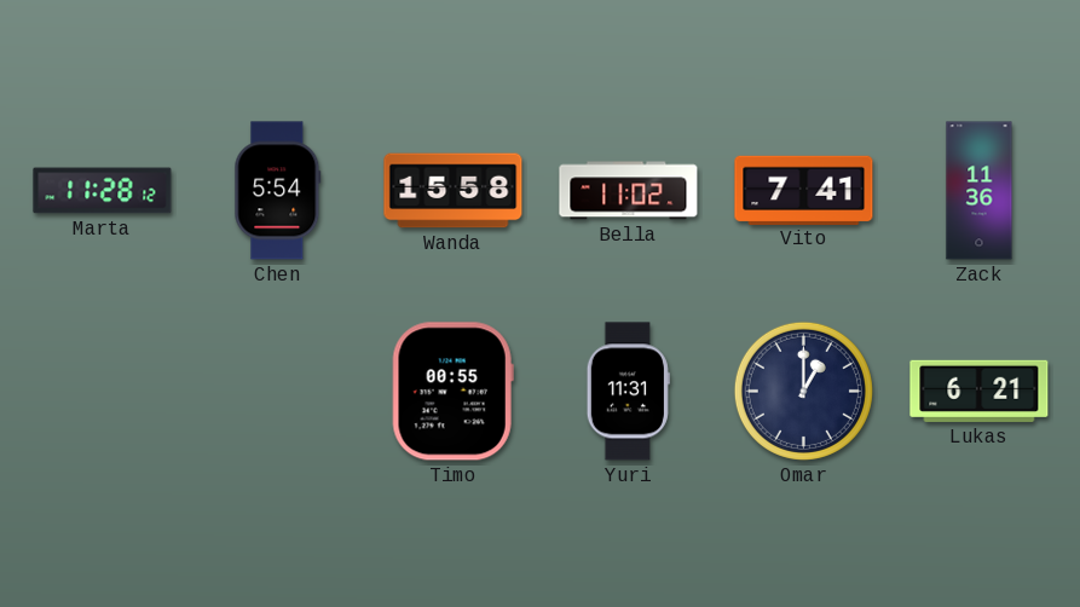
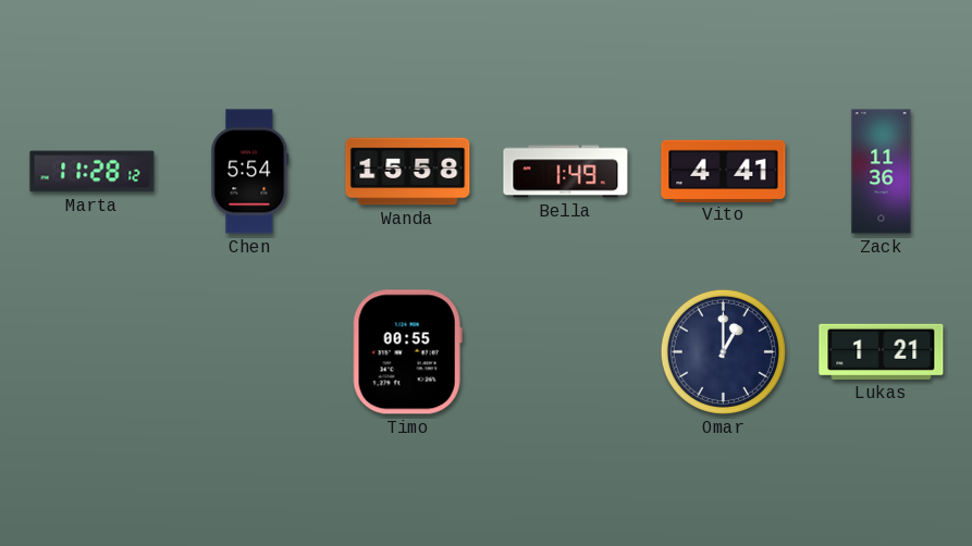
Bella: 11:02 -> 1:49 (566, 172)
Vito: 7:41 -> 4:41 (724, 171)
Yuri: 11:31 -> none (628, 392)
Lukas: 6:21 -> 1:21 (882, 351)
